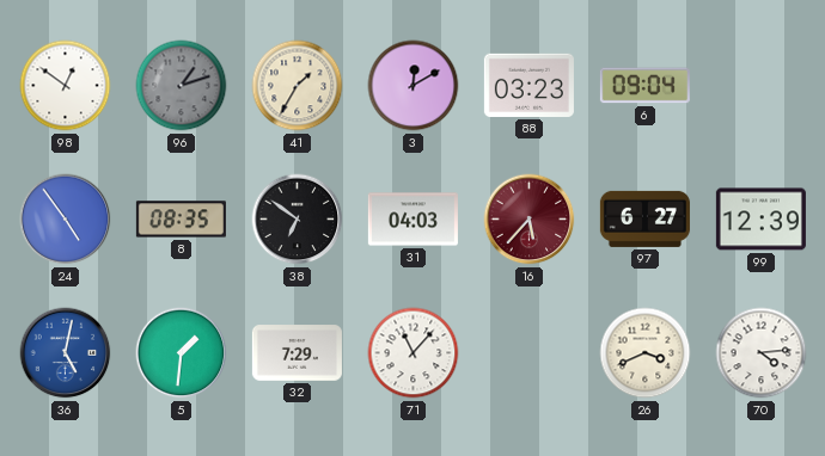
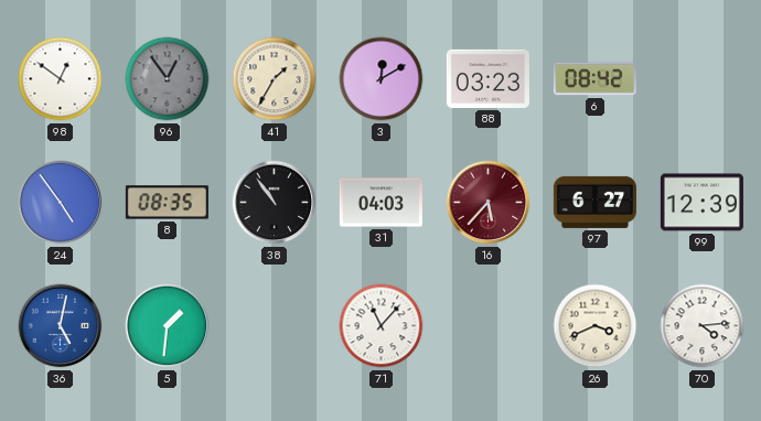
96: 1:12 -> 12:54 (168, 79)
6: 09:04 -> 08:42 (594, 79)
38: 6:51 -> 10:54 (275, 203)
32: 7:29 -> none (297, 353)
